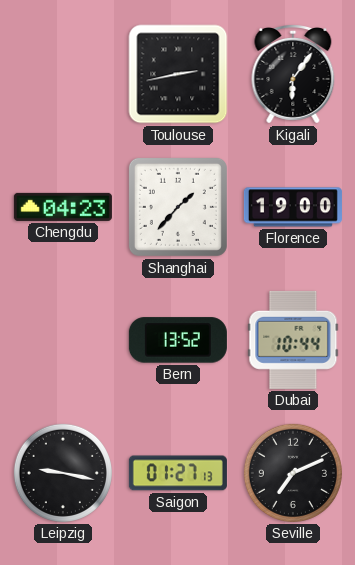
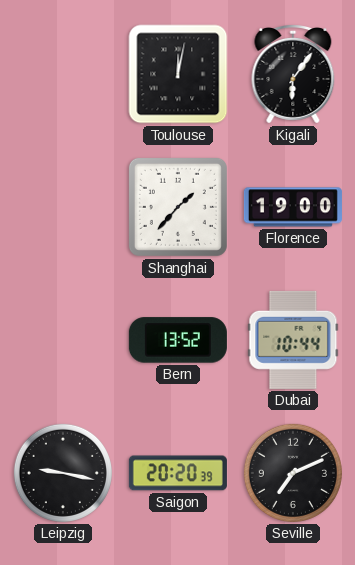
Toulouse: 2:43 -> 12:02 (178, 74)
Chengdu: 04:23 -> none (63, 207)
Saigon: 01:27 -> 20:20 (178, 473)
